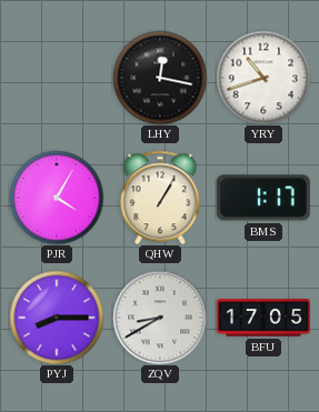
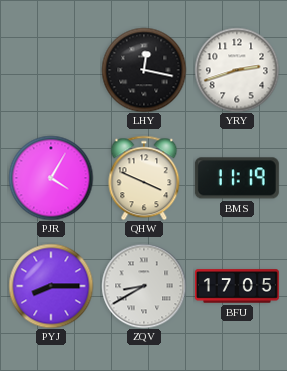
YRY: 10:42 -> 2:42 (237, 70)
QHW: 1:05 -> 3:49 (144, 178)
BMS: 1:17 -> 11:19 (237, 178)
